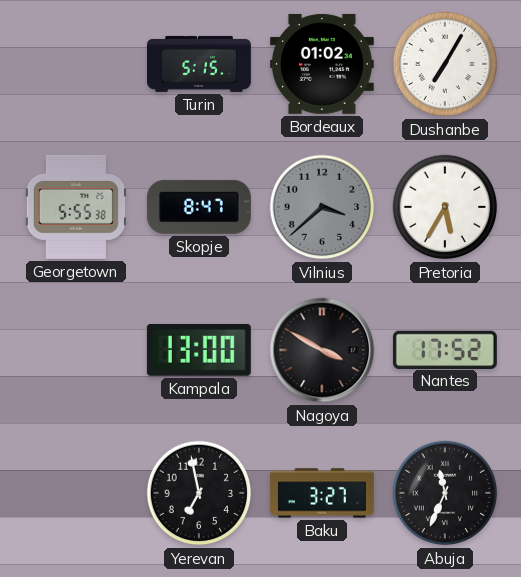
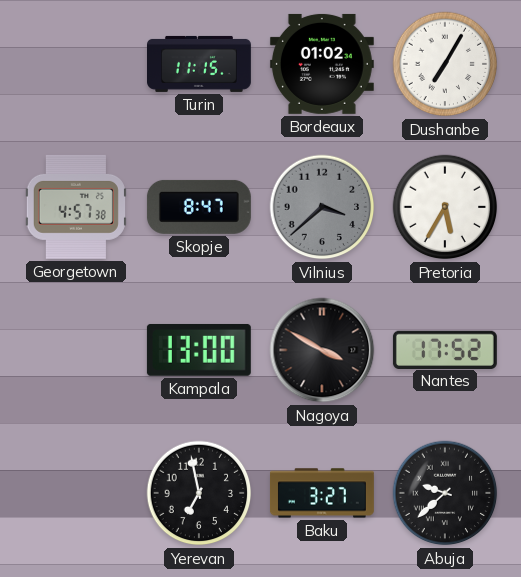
Turin: 5:15 -> 11:15 (200, 64)
Georgetown: 5:55 -> 4:57 (76, 207)
Abuja: 11:34 -> 9:38 (445, 493)
